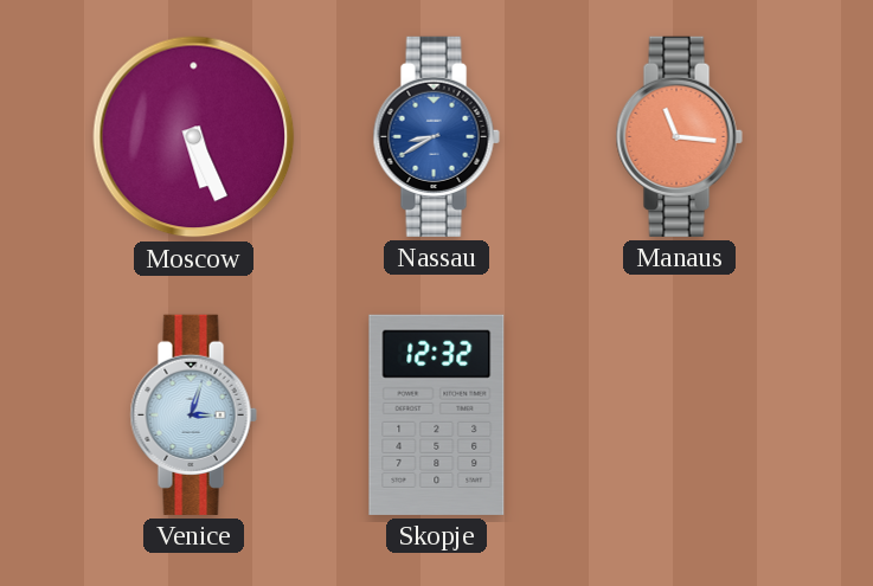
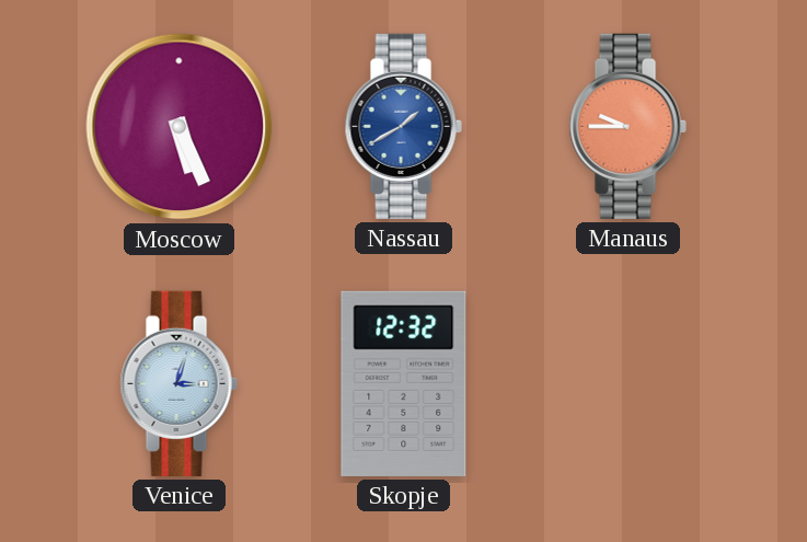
Nassau: 8:40 -> 1:40 (403, 126)
Manaus: 11:16 -> 9:45 (627, 126)
